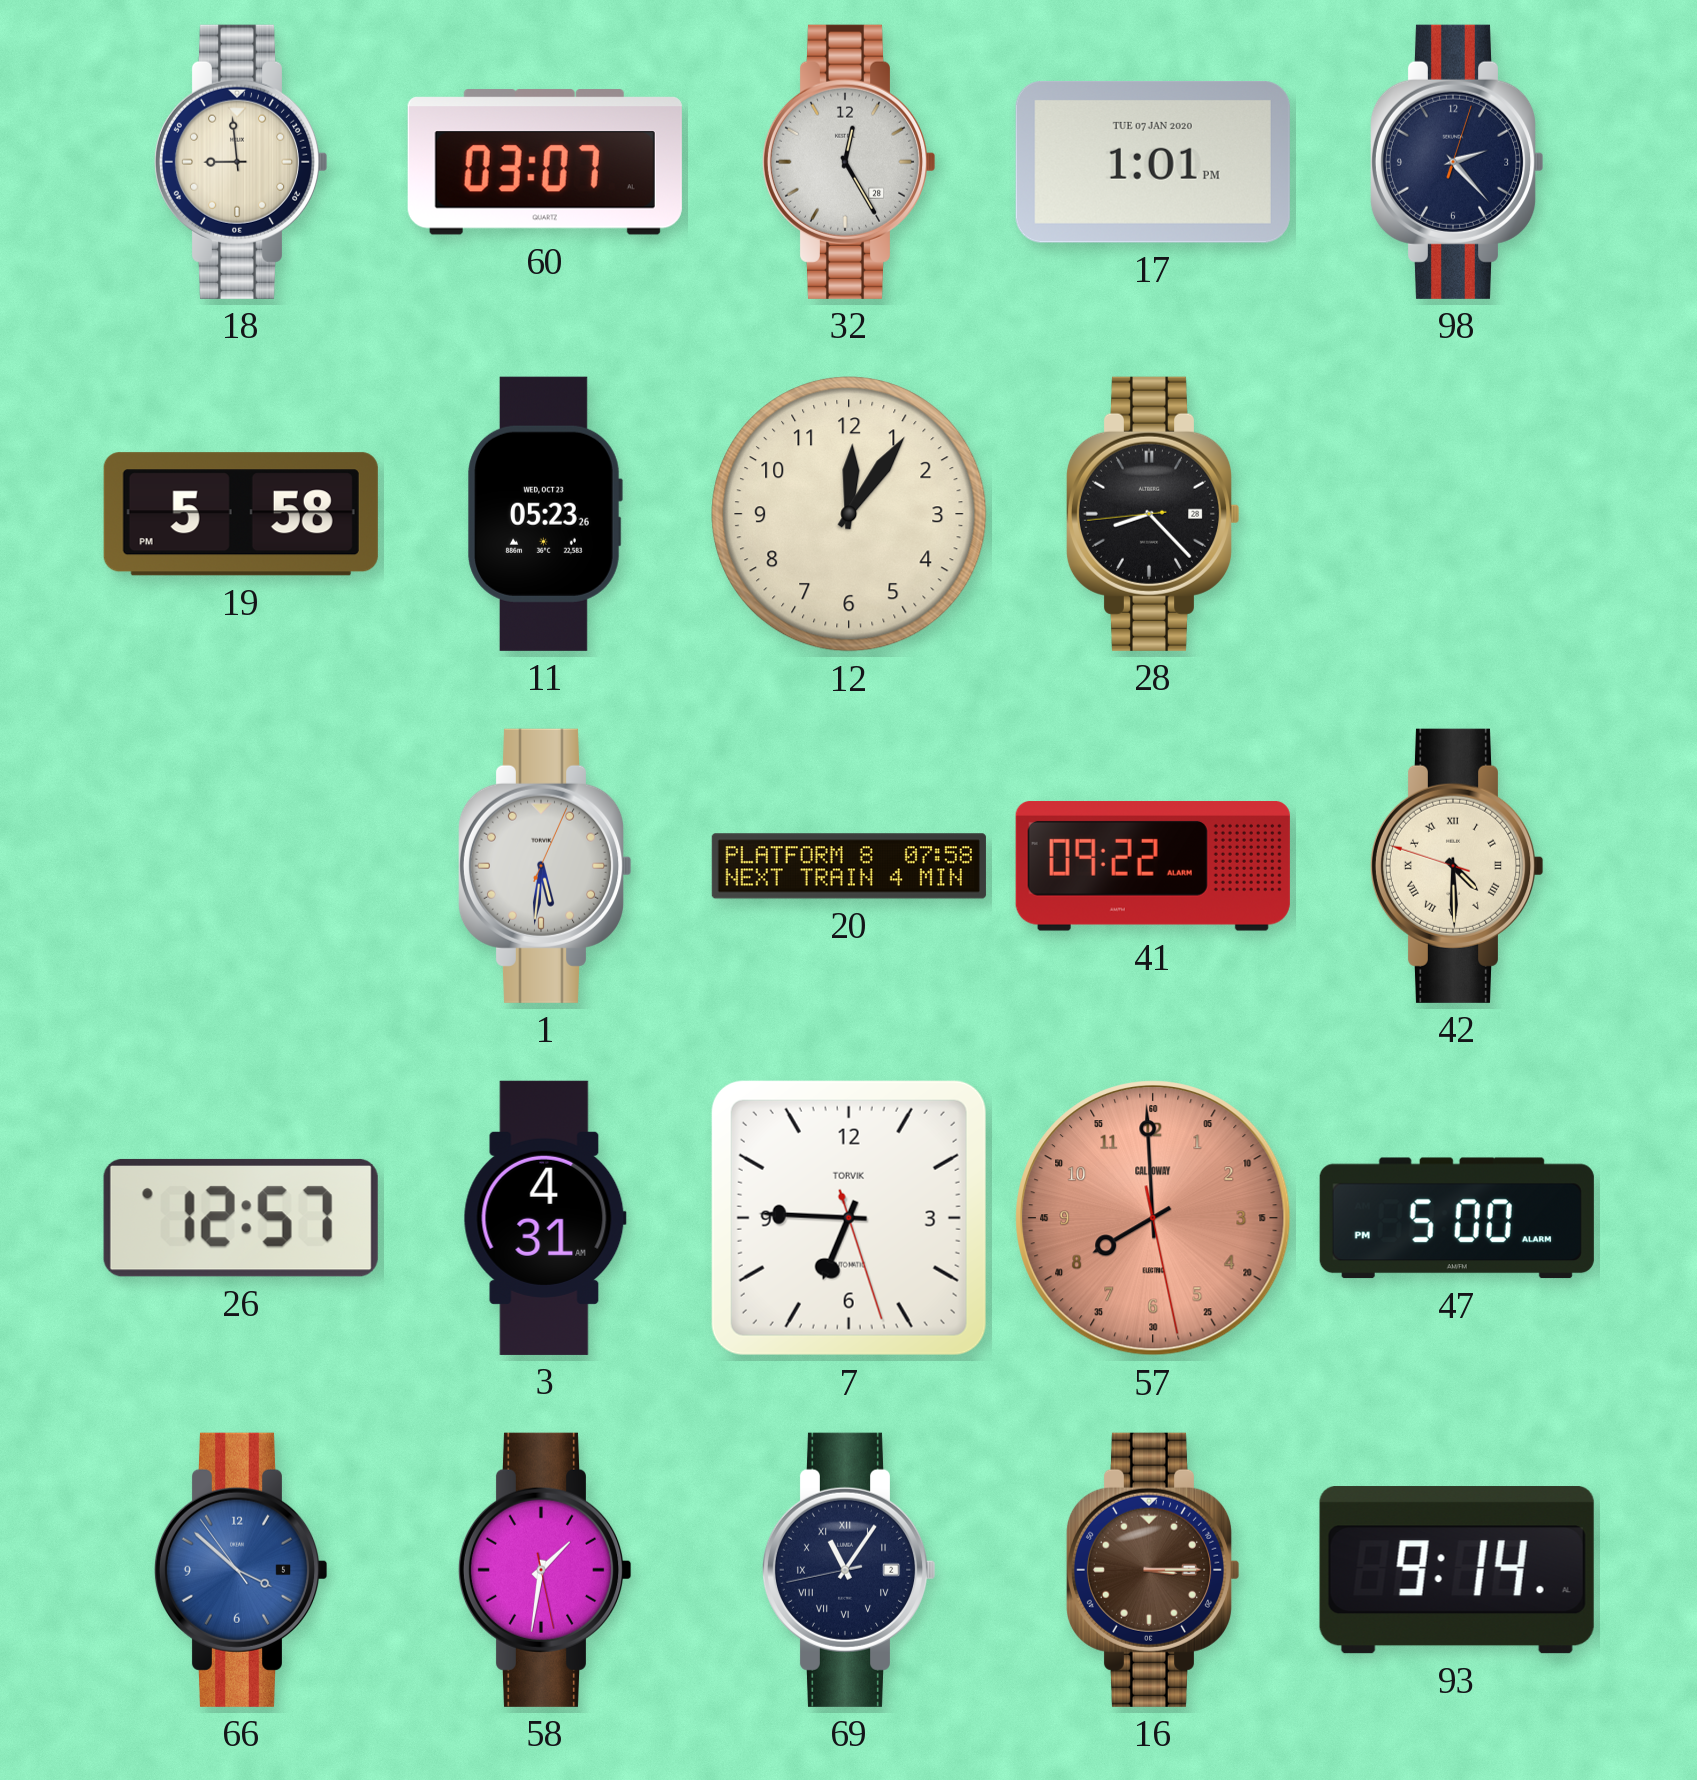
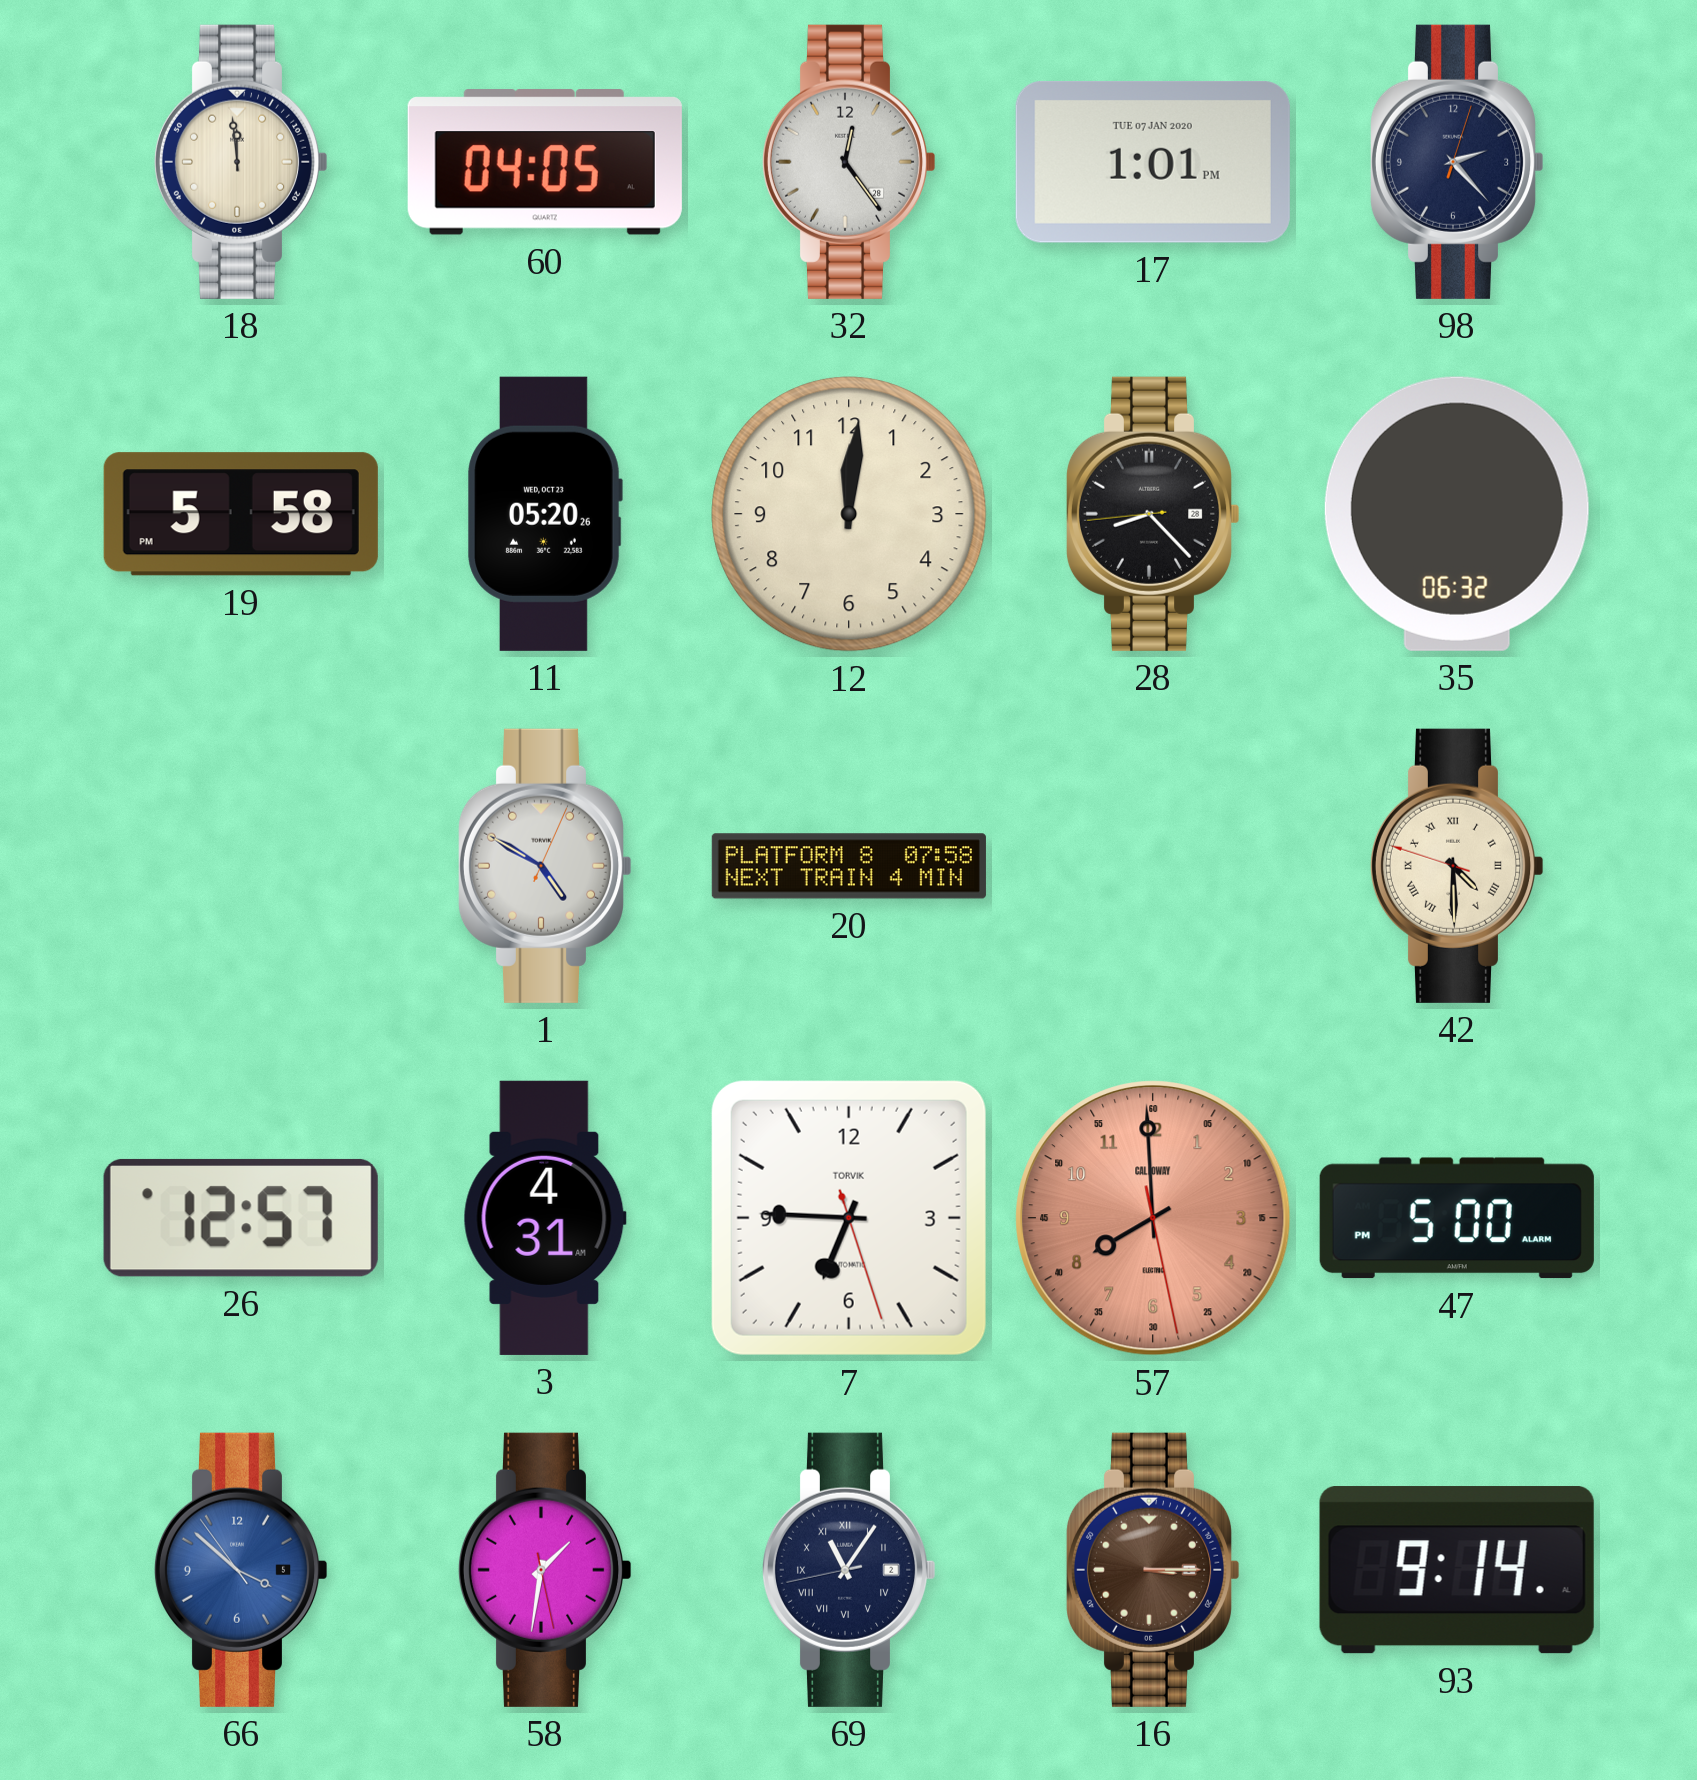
18: 8:59 -> 11:59 (241, 162)
60: 03:07 -> 04:05 (545, 162)
32: 12:25 -> 12:24 (849, 162)
11: 05:23 -> 05:20 (545, 514)
12: 12:06 -> 12:01 (849, 514)
35: none -> 06:32 (1457, 514)
1: 5:31 -> 4:50 (545, 866)
41: 09:22 -> none (1153, 867)
